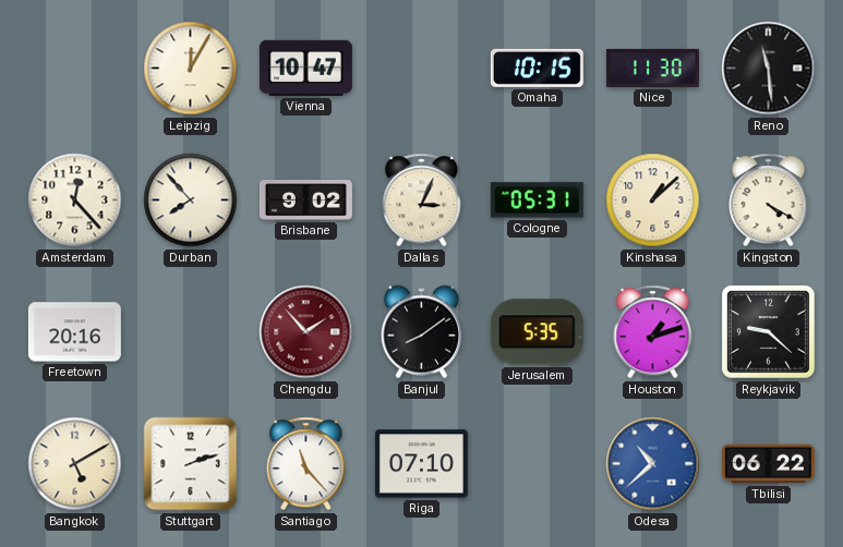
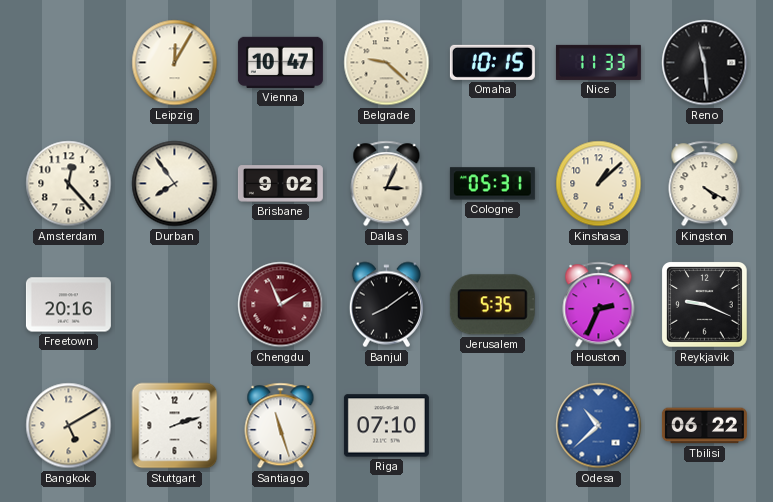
Belgrade: none -> 9:22 (387, 63)
Nice: 11:30 -> 11:33 (598, 62)
Durban: 7:53 -> 7:54 (175, 184)
Chengdu: 1:53 -> 1:56 (281, 305)
Houston: 1:12 -> 2:34 (599, 305)
Reykjavik: 9:22 -> 9:19 (705, 305)
Santiago: 11:23 -> 11:27 (281, 426)
